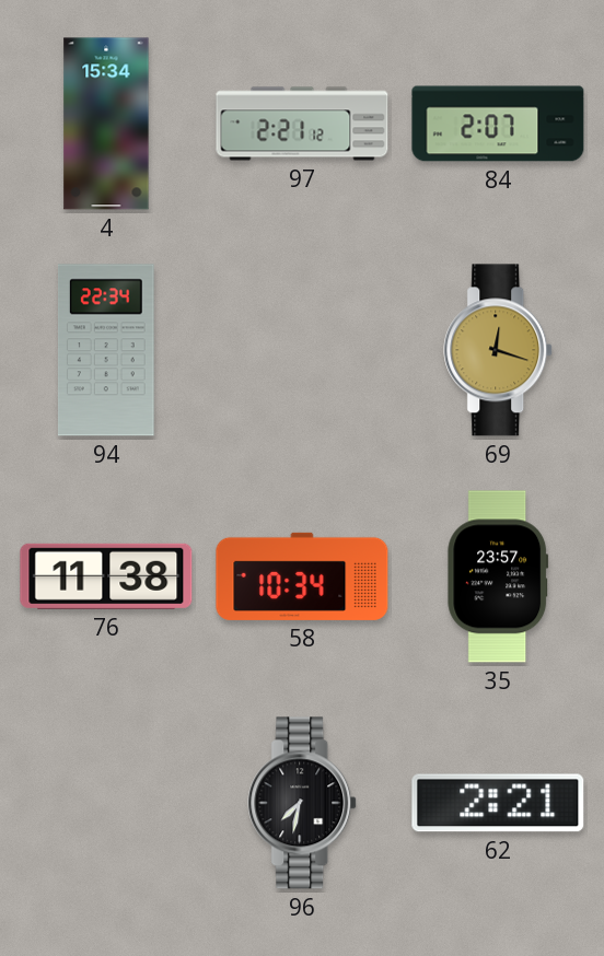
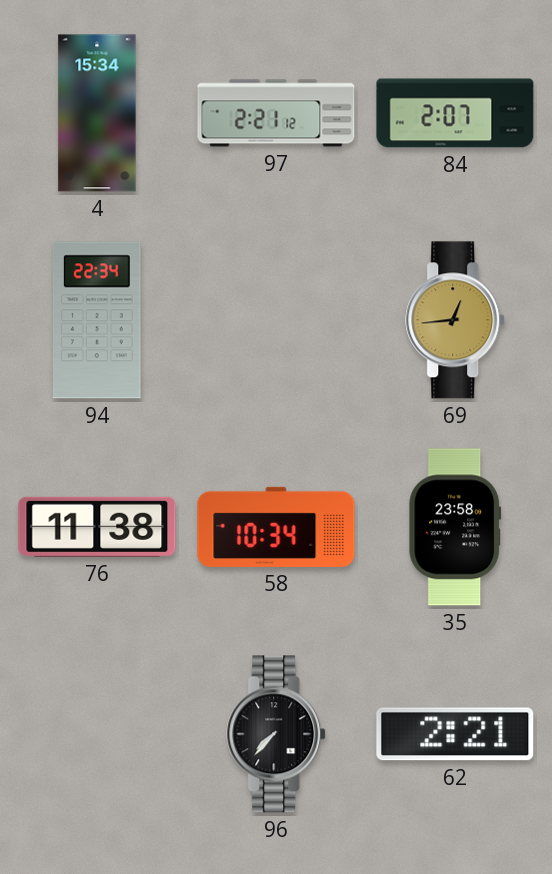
69: 12:18 -> 12:44 (456, 320)
35: 23:57 -> 23:58 (455, 527)
96: 7:32 -> 7:37 (277, 734)
